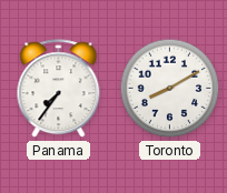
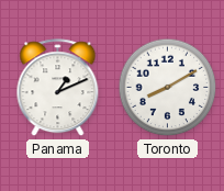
Panama: 7:36 -> 1:11 (58, 88)
